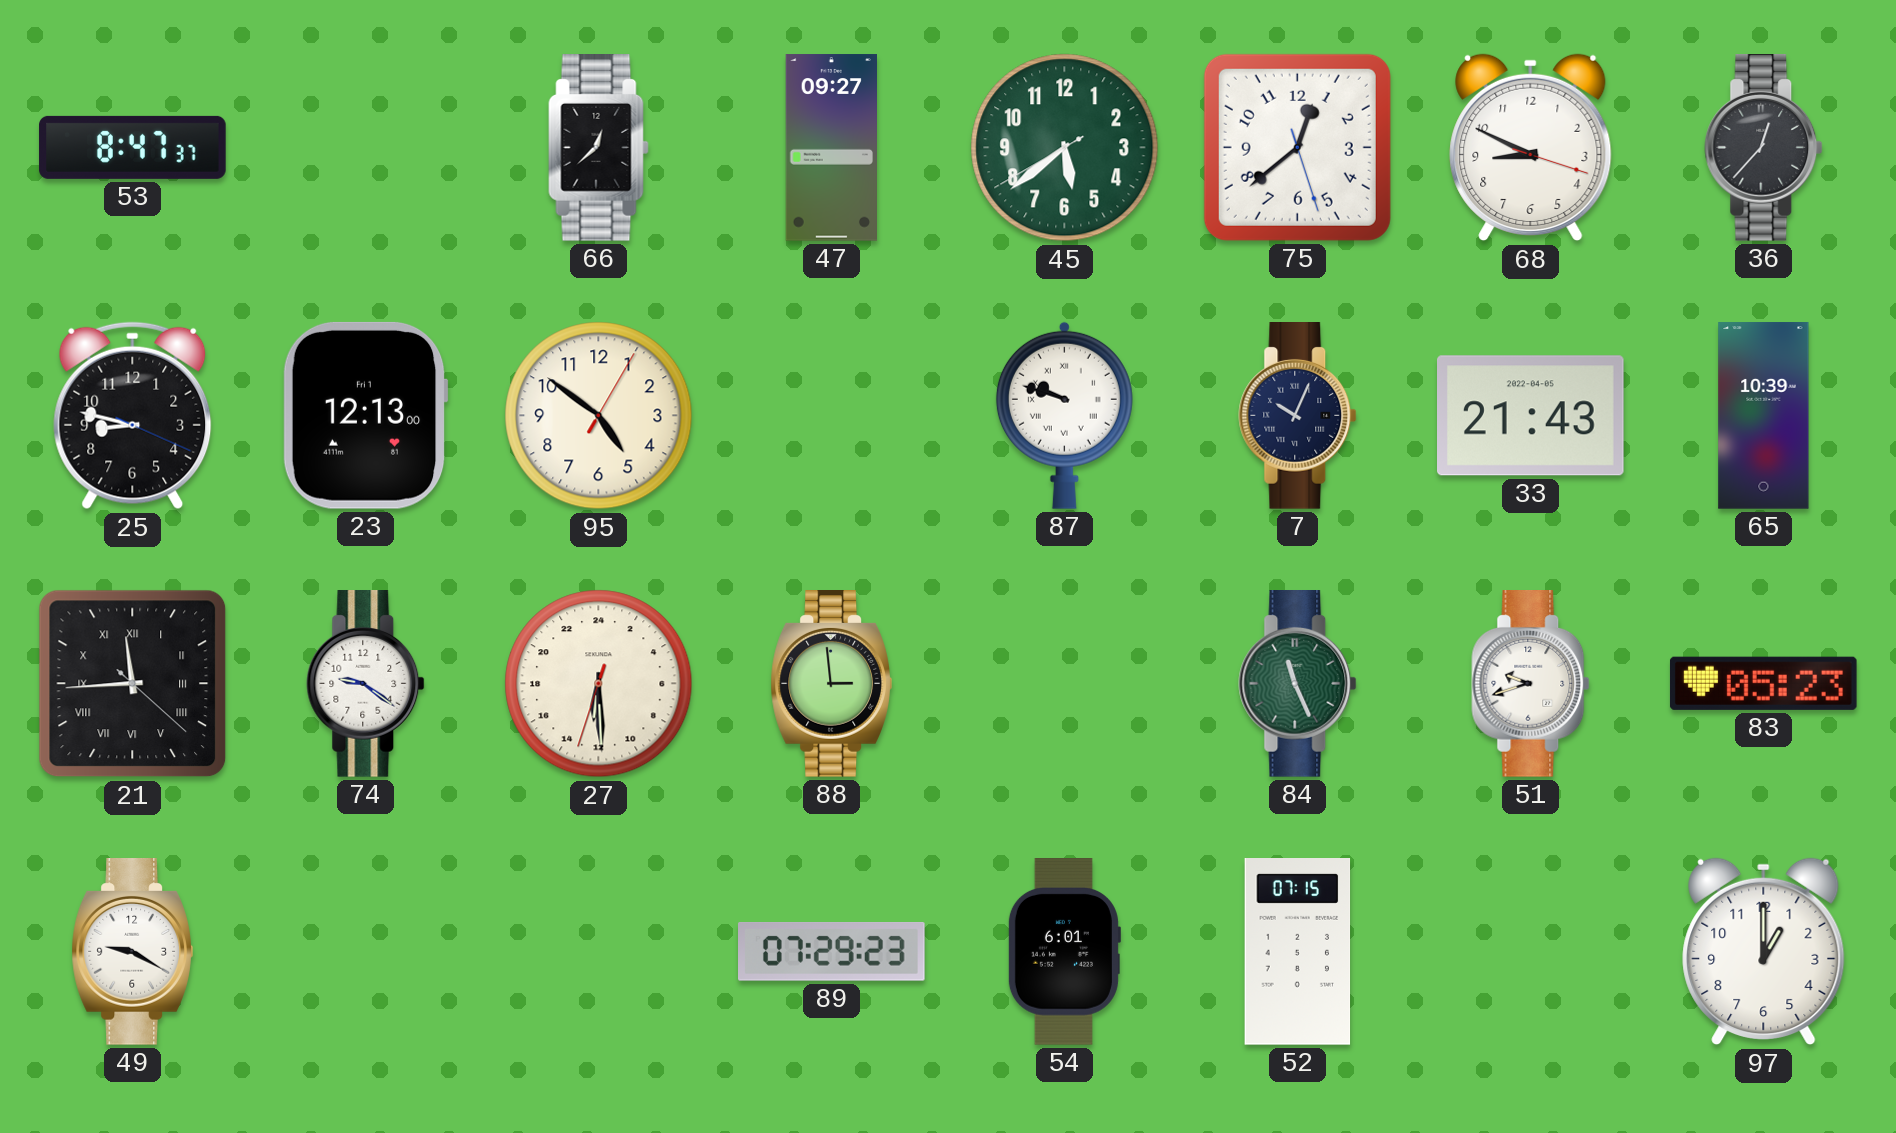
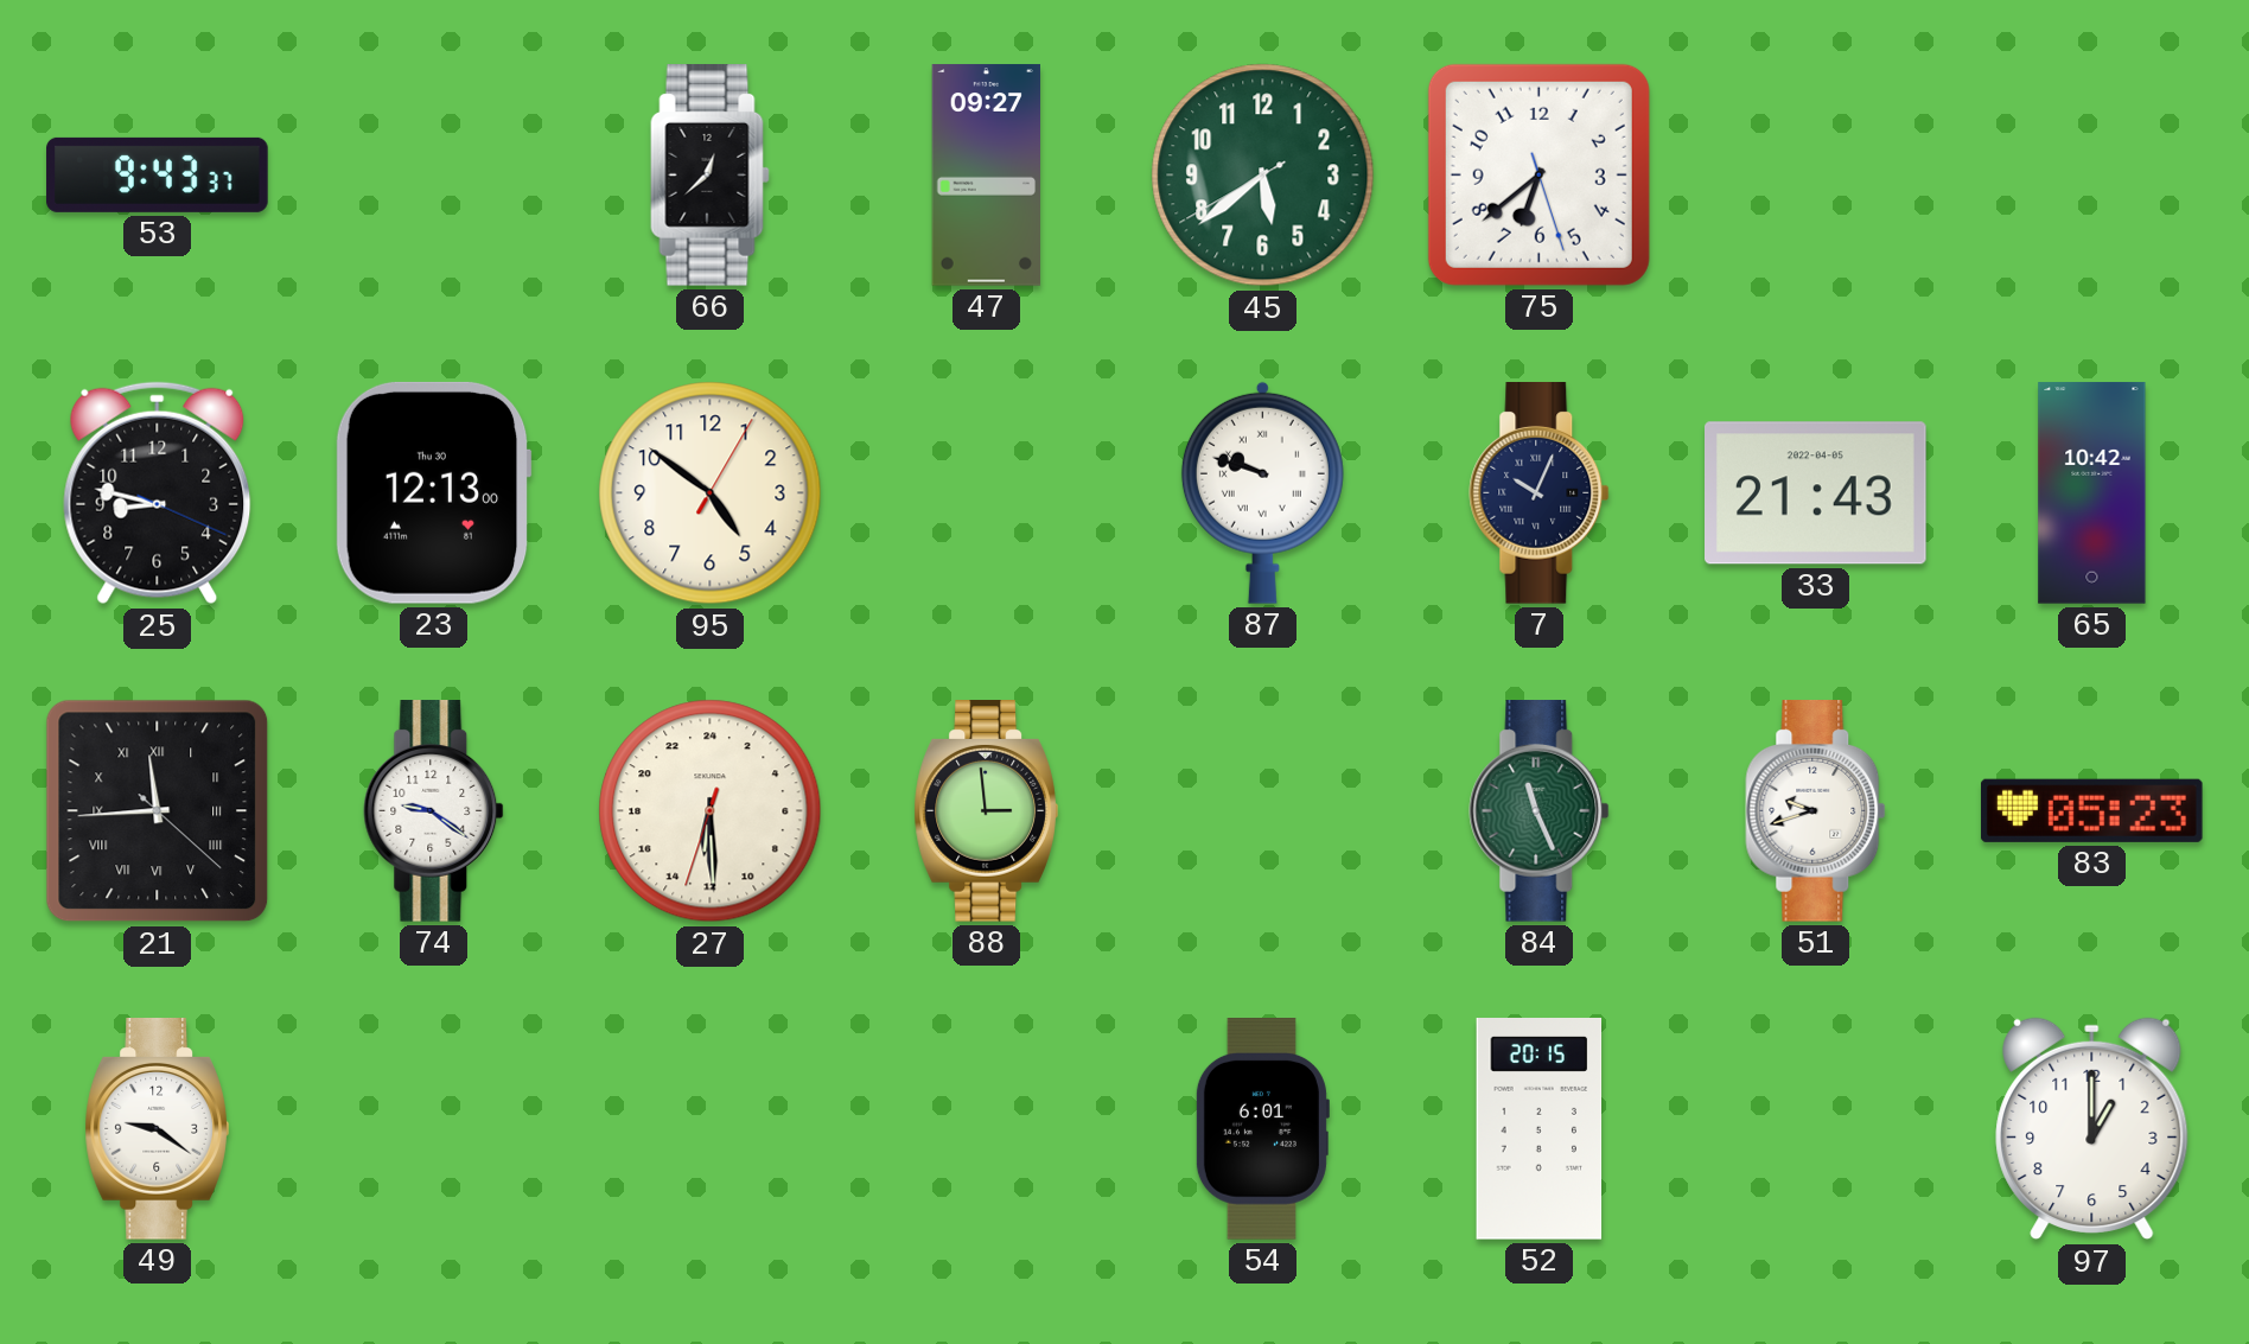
53: 8:47 -> 9:43 (158, 174)
75: 12:38 -> 6:38 (1538, 174)
68: 8:49 -> none (1531, 148)
36: 12:37 -> none (1764, 148)
23 date: Fri 1 -> Thu 30 (433, 492)
65: 10:39 -> 10:42 (2092, 493)
49: 9:20 -> 9:21 (157, 1129)
89: 07:29 -> none (832, 952)
52: 07:15 -> 20:15 (1540, 1129)
